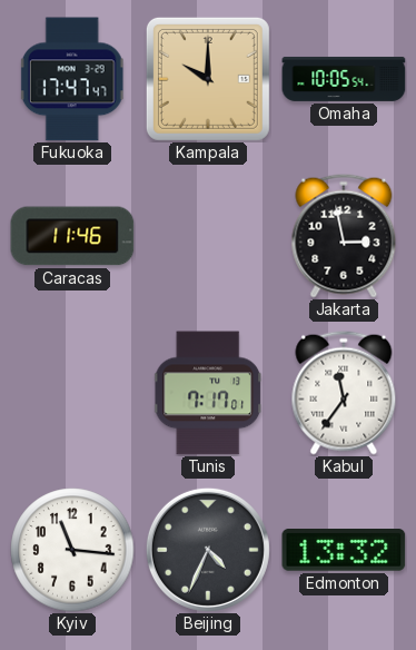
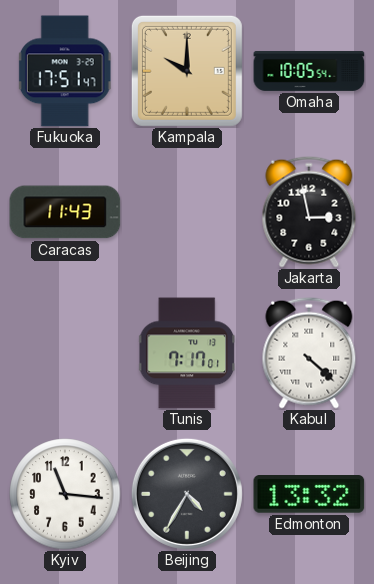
Fukuoka: 17:47 -> 17:51 (65, 71)
Caracas: 11:46 -> 11:43 (65, 212)
Kabul: 11:36 -> 4:22 (309, 353)
Beijing: 4:34 -> 4:35 (187, 494)
